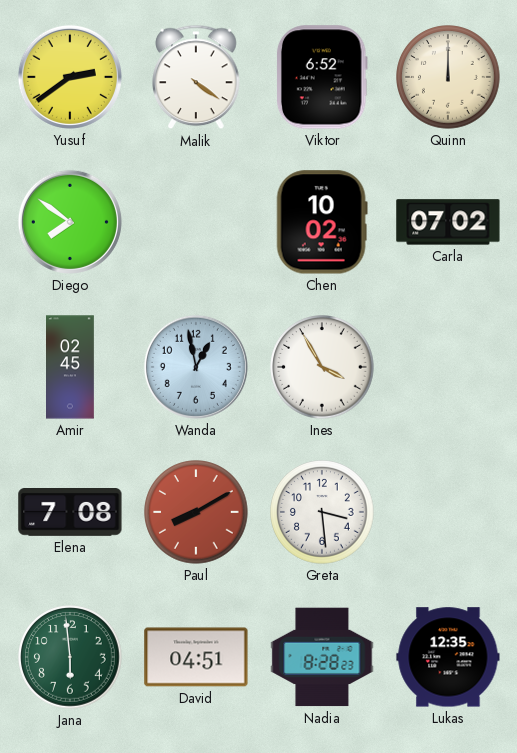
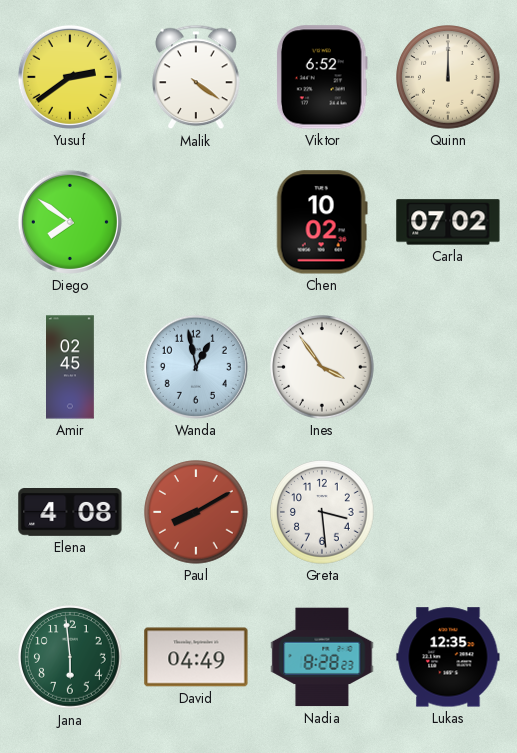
Ines: 3:55 -> 3:54 (322, 367)
Elena: 7:08 -> 4:08 (70, 513)
David: 04:51 -> 04:49 (196, 657)
